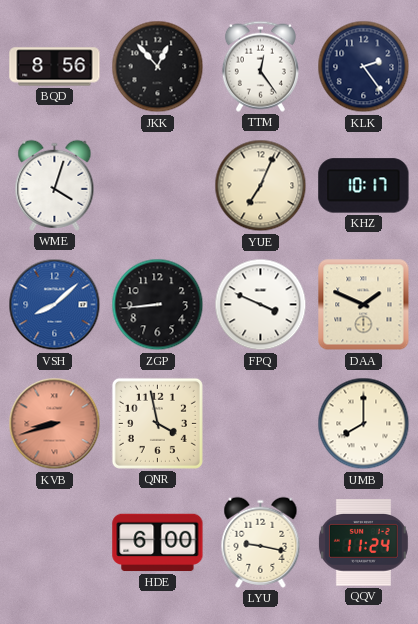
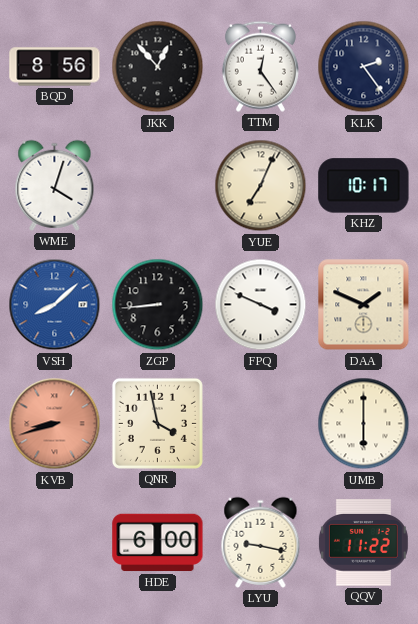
UMB: 8:00 -> 6:00 (364, 424)
QQV: 11:24 -> 11:22 (363, 543)
